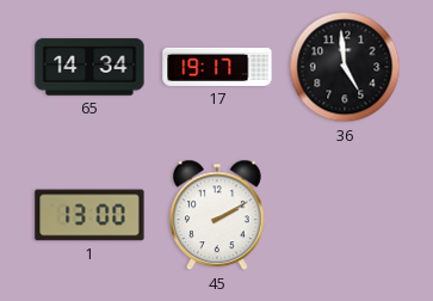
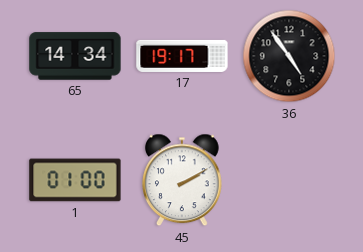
36: 4:59 -> 4:54 (289, 56)
1: 13:00 -> 01:00 (75, 180)
